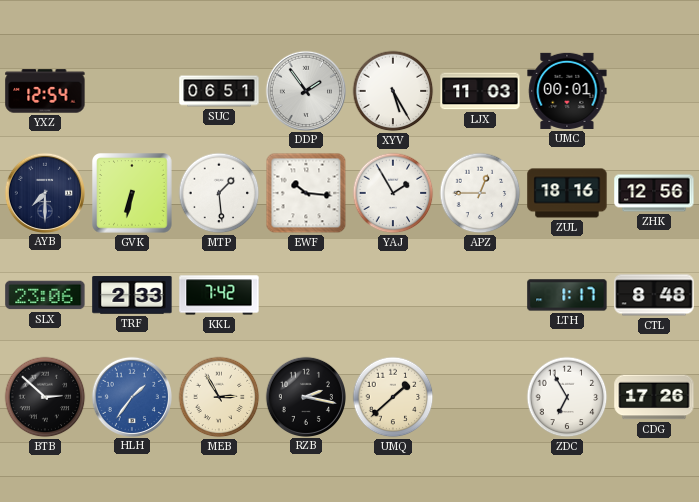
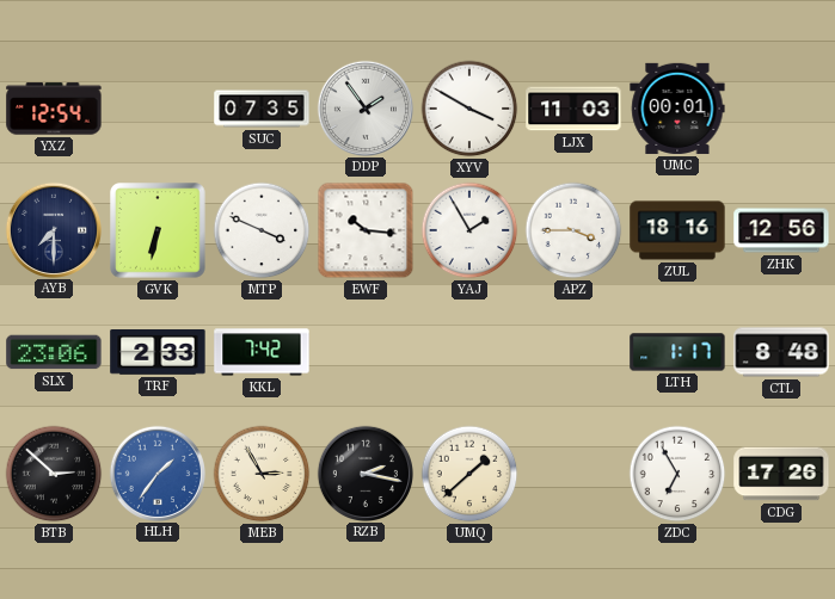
SUC: 06:51 -> 07:35 (262, 109)
XYV: 5:25 -> 3:50 (469, 109)
MTP: 1:29 -> 3:49 (262, 230)
APZ: 12:45 -> 3:45 (573, 230)
